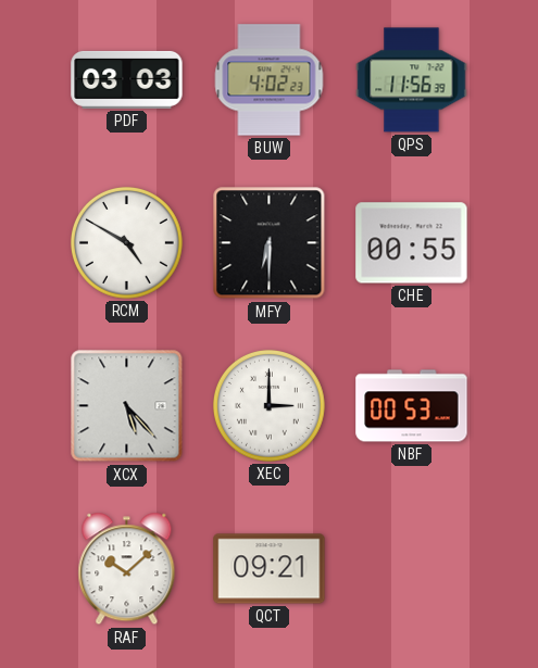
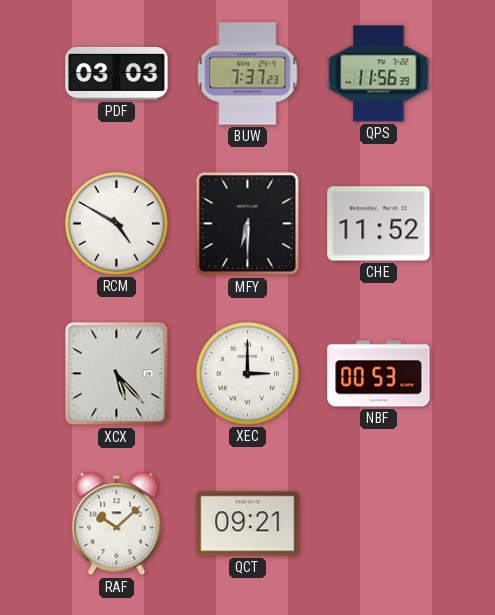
BUW: 4:02 -> 7:37 (248, 74)
CHE: 00:55 -> 11:52 (379, 224)
